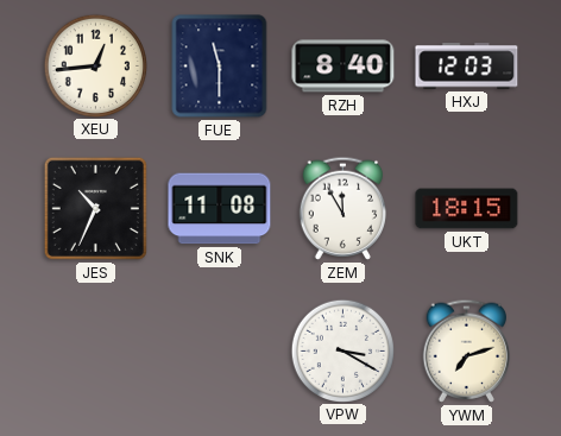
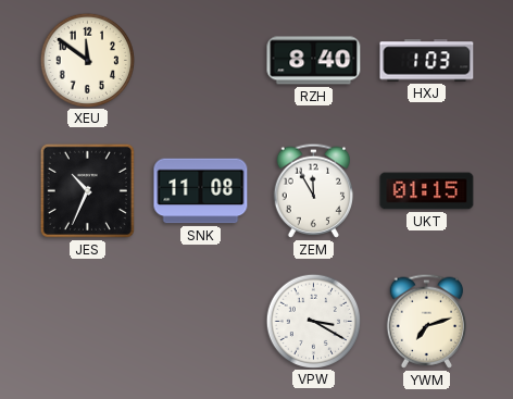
XEU: 12:44 -> 11:51 (87, 60)
FUE: 11:30 -> none (220, 67)
HXJ: 12:03 -> 1:03 (427, 61)
UKT: 18:15 -> 01:15 (427, 191)
